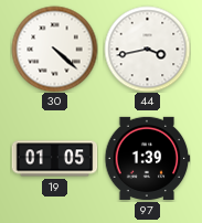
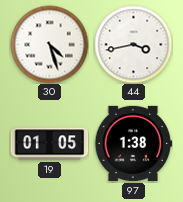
30: 4:22 -> 4:27 (49, 44)
97: 1:39 -> 1:38 (133, 143)
